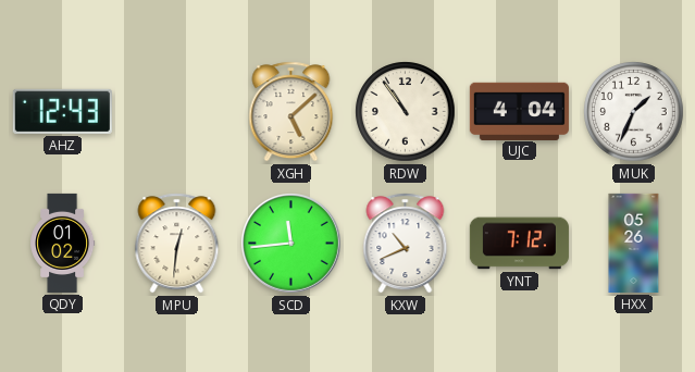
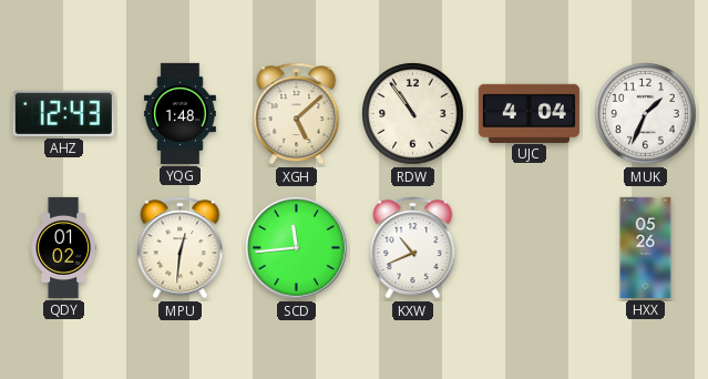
YQG: none -> 1:48 (179, 113)
YNT: 7:12 -> none (519, 244)
